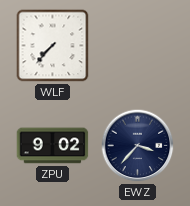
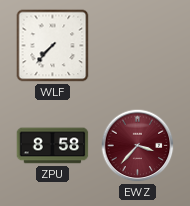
ZPU: 9:02 -> 8:58 (53, 146)
EWZ dial: navy -> burgundy (138, 146)
